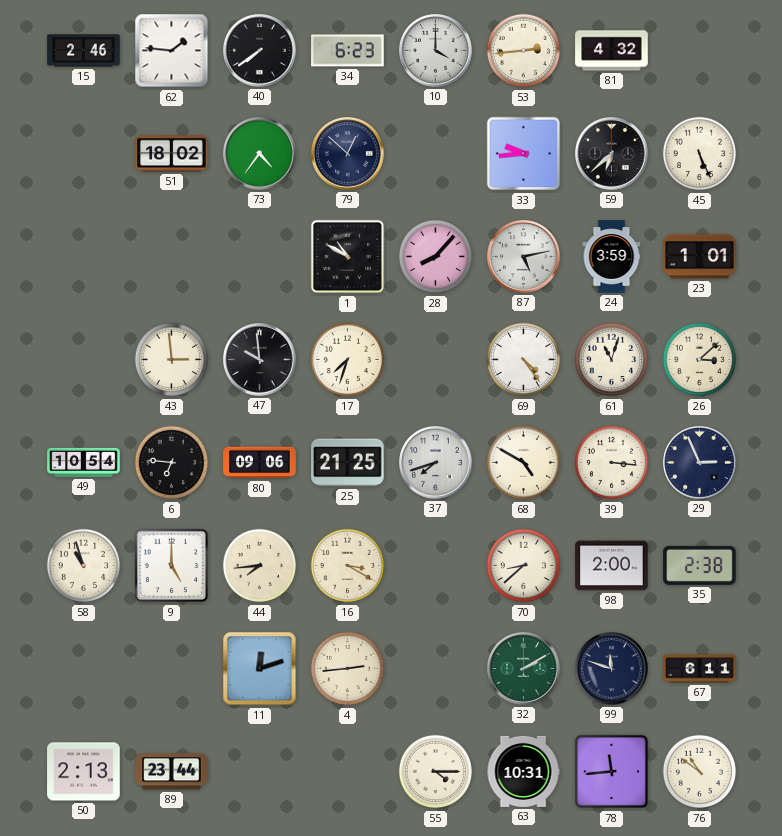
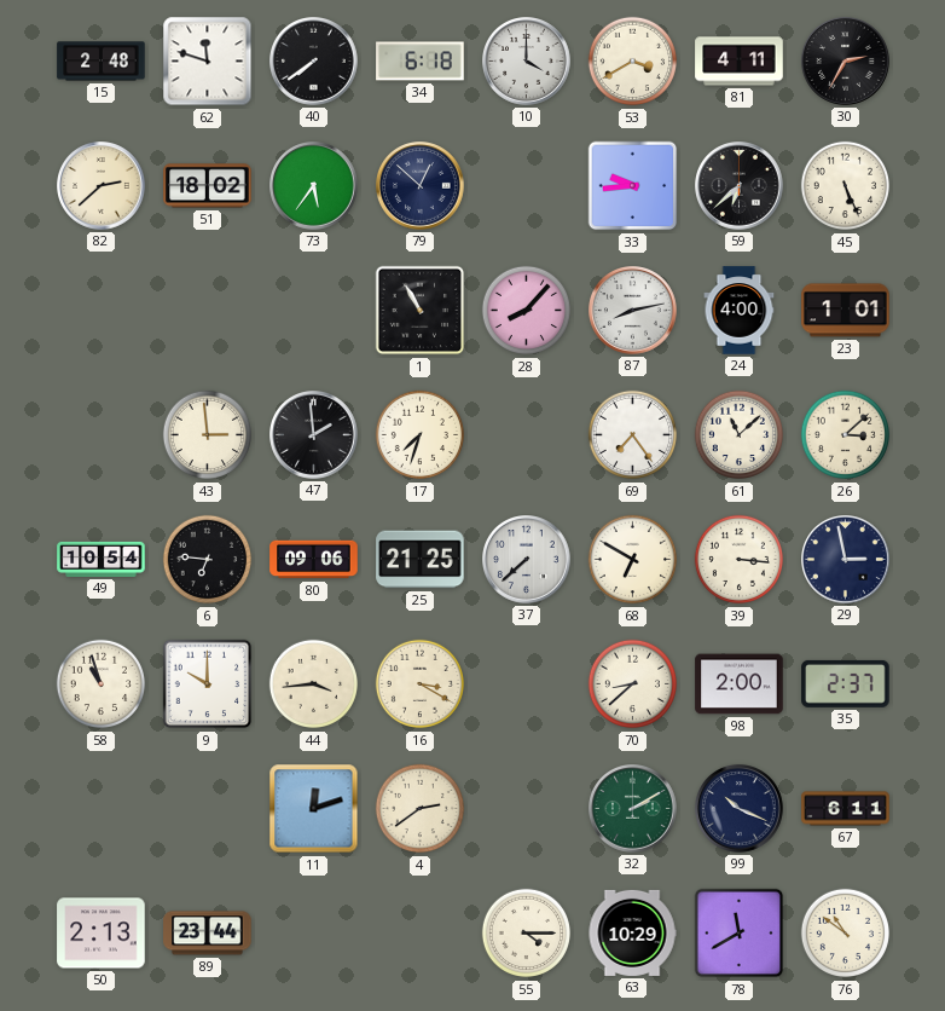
15: 2:46 -> 2:48 (102, 62)
62: 1:46 -> 11:48 (208, 62)
34: 6:23 -> 6:18 (421, 62)
53: 2:44 -> 3:40 (633, 62)
81: 4:32 -> 4:11 (740, 62)
30: none -> 2:35 (846, 62)
82: none -> 2:38 (102, 186)
73: 4:36 -> 5:36 (314, 186)
1: 10:50 -> 10:55 (421, 311)
87: 5:13 -> 8:13 (633, 311)
24: 3:59 -> 4:00 (740, 311)
47: 9:59 -> 1:59 (314, 435)
69: 4:24 -> 7:24 (633, 435)
61: 11:03 -> 11:08 (740, 435)
37: 7:42 -> 7:38 (527, 560)
68: 4:50 -> 6:50 (633, 560)
29: 2:56 -> 2:58 (846, 560)
9: 5:00 -> 10:00 (208, 684)
44: 7:44 -> 3:44 (314, 684)
35: 2:38 -> 2:37 (846, 683)
4: 2:44 -> 2:39 (421, 809)
99: 11:48 -> 10:19 (740, 809)
63: 10:31 -> 10:29 (632, 932)
78: 11:44 -> 11:40 (740, 934)
